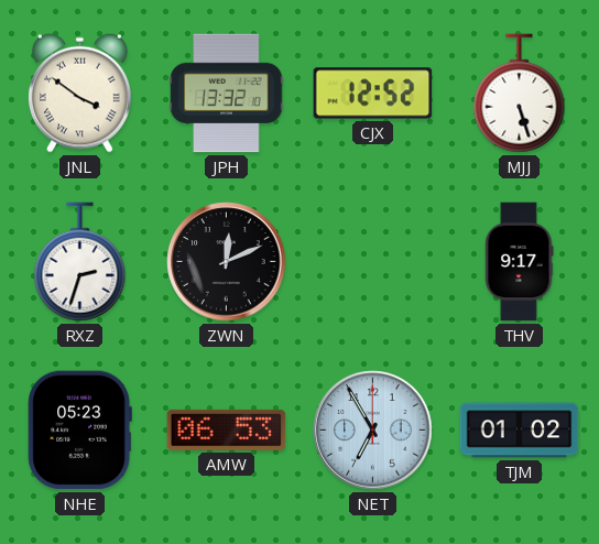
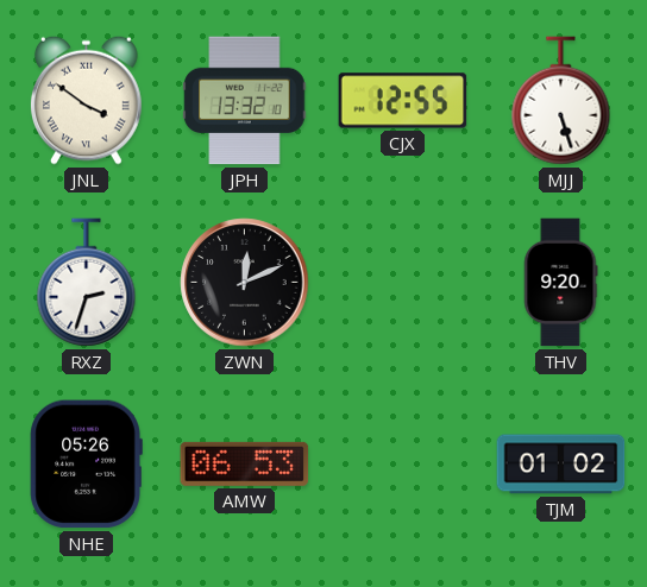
CJX: 12:52 -> 12:55 (403, 101)
THV: 9:17 -> 9:20 (560, 283)
NHE: 05:23 -> 05:26 (86, 465)
NET: 6:55 -> none (373, 431)
